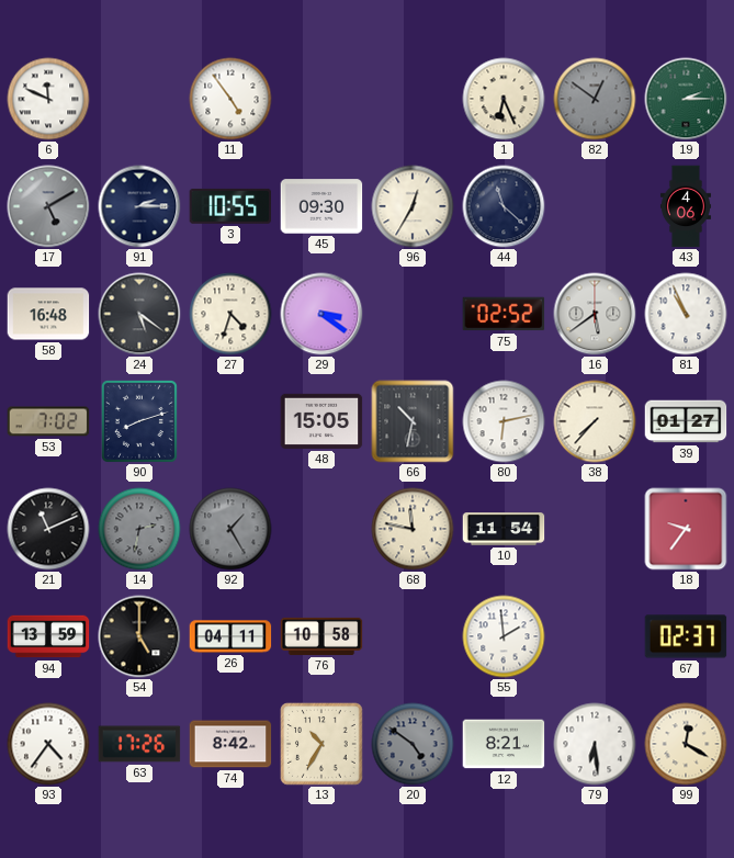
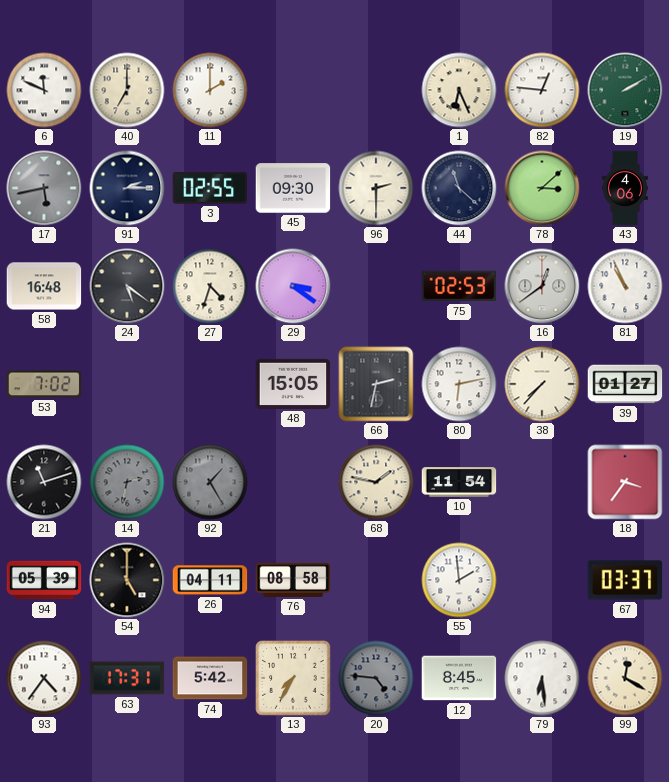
40: none -> 7:00 (127, 90)
11: 4:54 -> 2:00 (210, 90)
82: 12:51 -> 12:46 (542, 90)
82 dial: grey -> white (542, 90)
19: 2:15 -> 2:10 (625, 90)
17: 5:10 -> 5:43 (44, 188)
3: 10:55 -> 02:55 (210, 188)
96: 12:35 -> 2:30 (376, 188)
78: none -> 3:08 (542, 188)
75: 02:52 -> 02:53 (459, 286)
16: 5:39 -> 12:39 (542, 286)
90: 8:12 -> none (139, 421)
66: 10:32 -> 2:32 (376, 384)
21: 11:11 -> 11:12 (44, 482)
68: 11:47 -> 1:47 (376, 482)
18: 9:36 -> 3:36 (625, 482)
94: 13:59 -> 05:39 (44, 580)
76: 10:58 -> 08:58 (293, 580)
67: 02:37 -> 03:37 (625, 580)
63: 17:26 -> 17:31 (127, 678)
74: 8:42 -> 5:42 (210, 678)
13: 10:35 -> 7:35 (293, 678)
20: 4:51 -> 4:46 (376, 678)
12: 8:21 -> 8:45 (459, 678)
